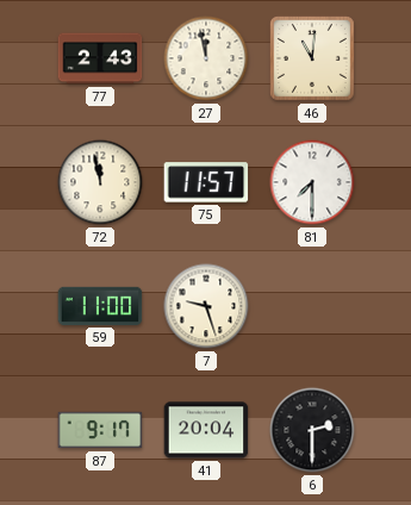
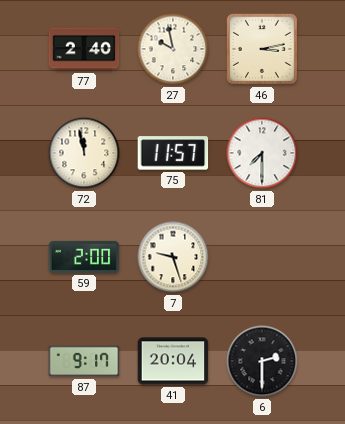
77: 2:43 -> 2:40 (84, 49)
27: 11:58 -> 9:58 (173, 49)
46: 11:01 -> 3:13 (262, 49)
59: 11:00 -> 2:00 (84, 257)
